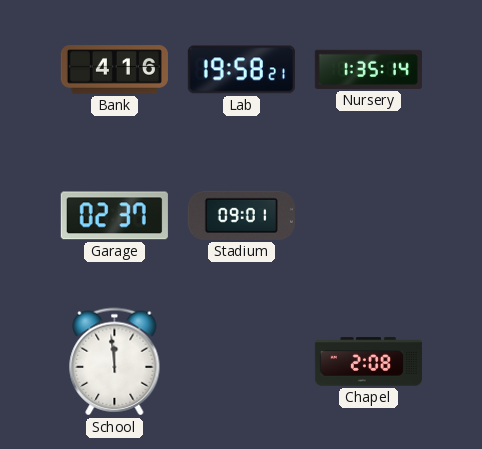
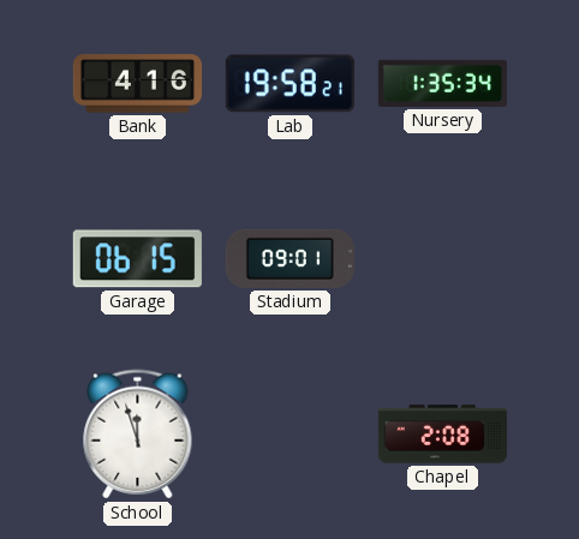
Nursery: 1:35:14 -> 1:35:34 (442, 83)
Garage: 02:37 -> 06:15 (137, 259)
School: 11:59 -> 11:57 (138, 435)
